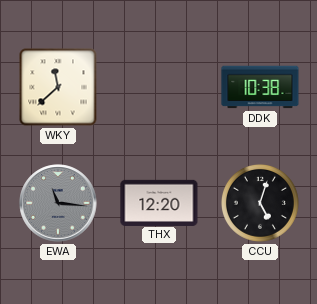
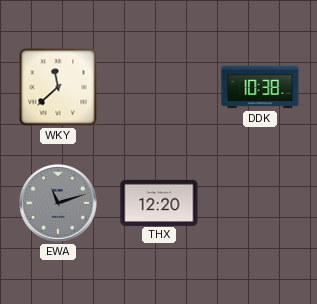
EWA: 11:16 -> 11:12 (58, 203)
CCU: 5:03 -> none (260, 203)
